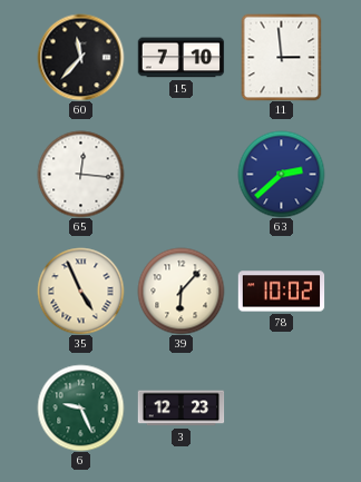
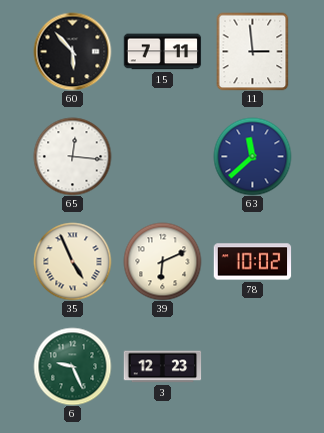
60: 11:37 -> 5:53 (72, 51)
15: 7:10 -> 7:11 (162, 52)
63: 2:38 -> 11:38 (252, 156)
39: 6:07 -> 6:11 (162, 261)
